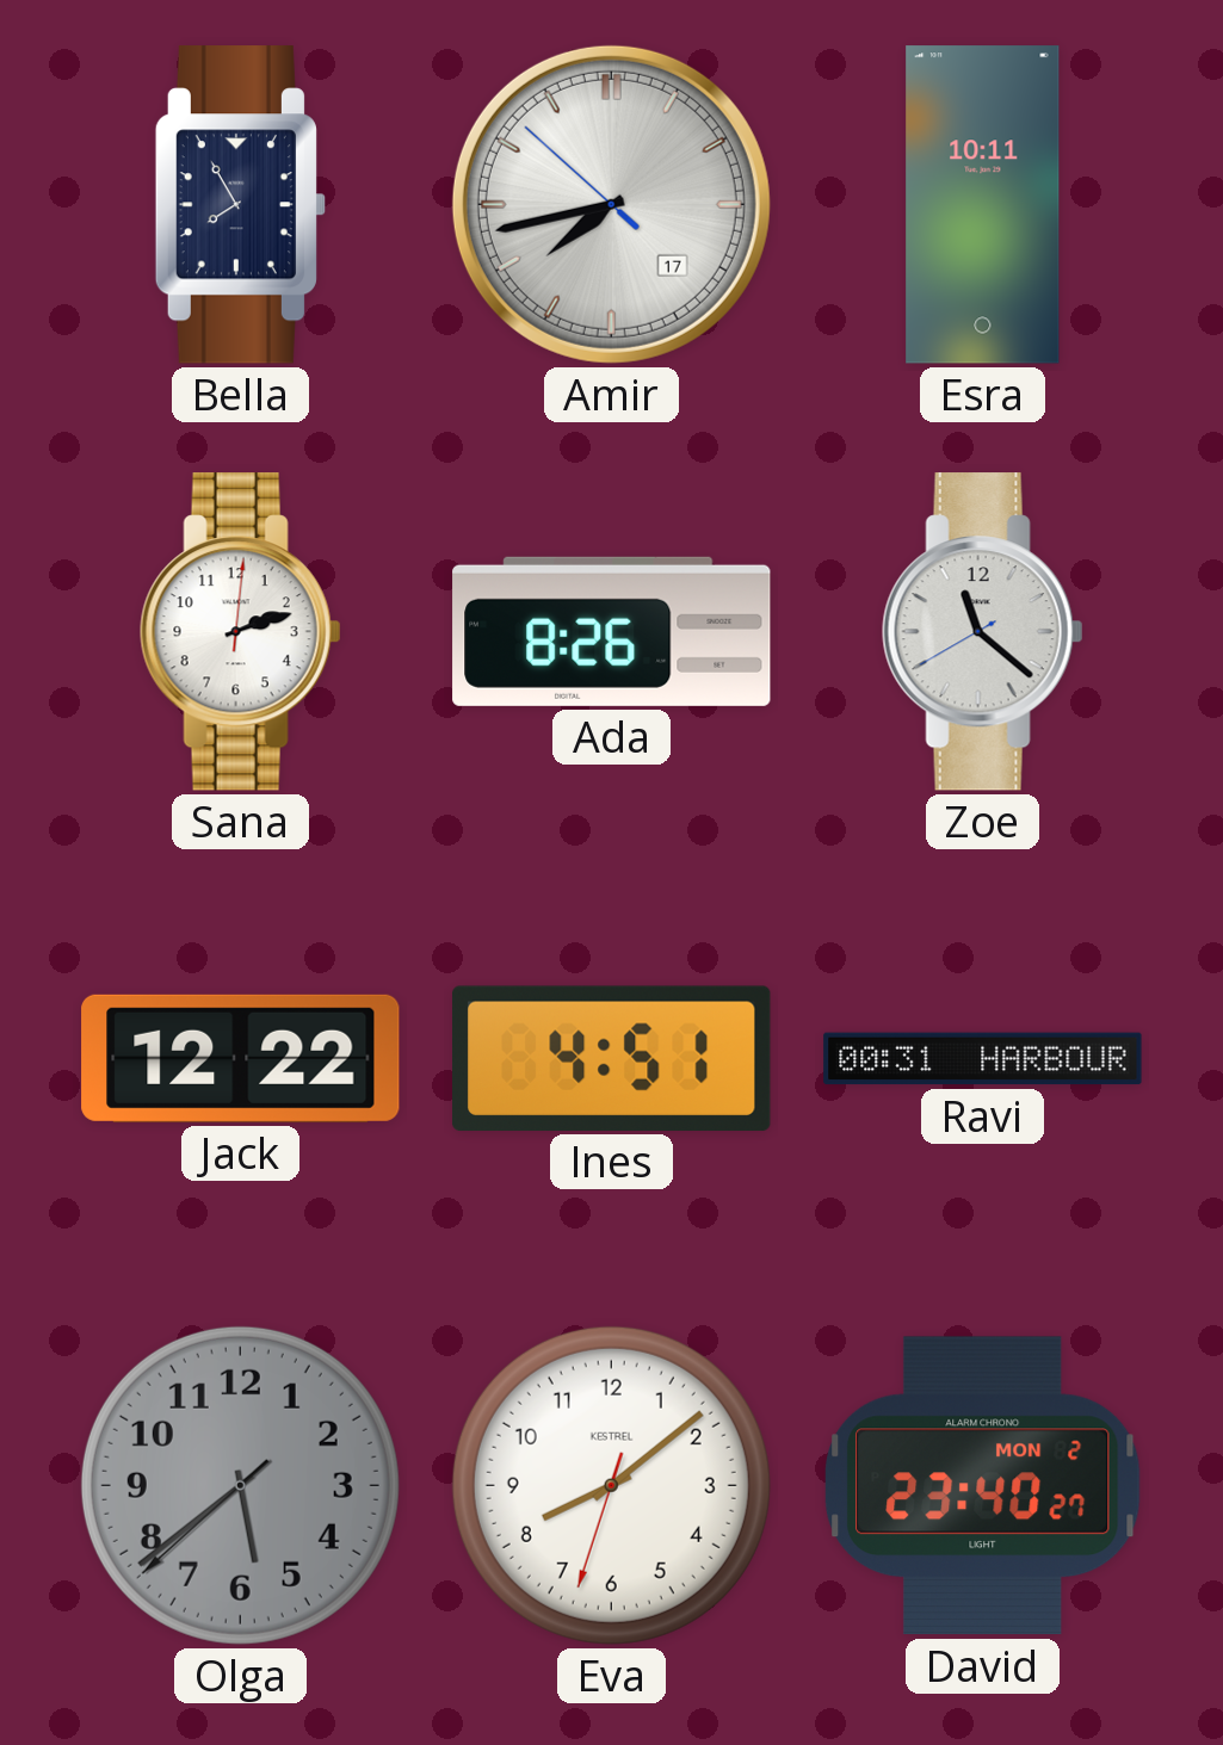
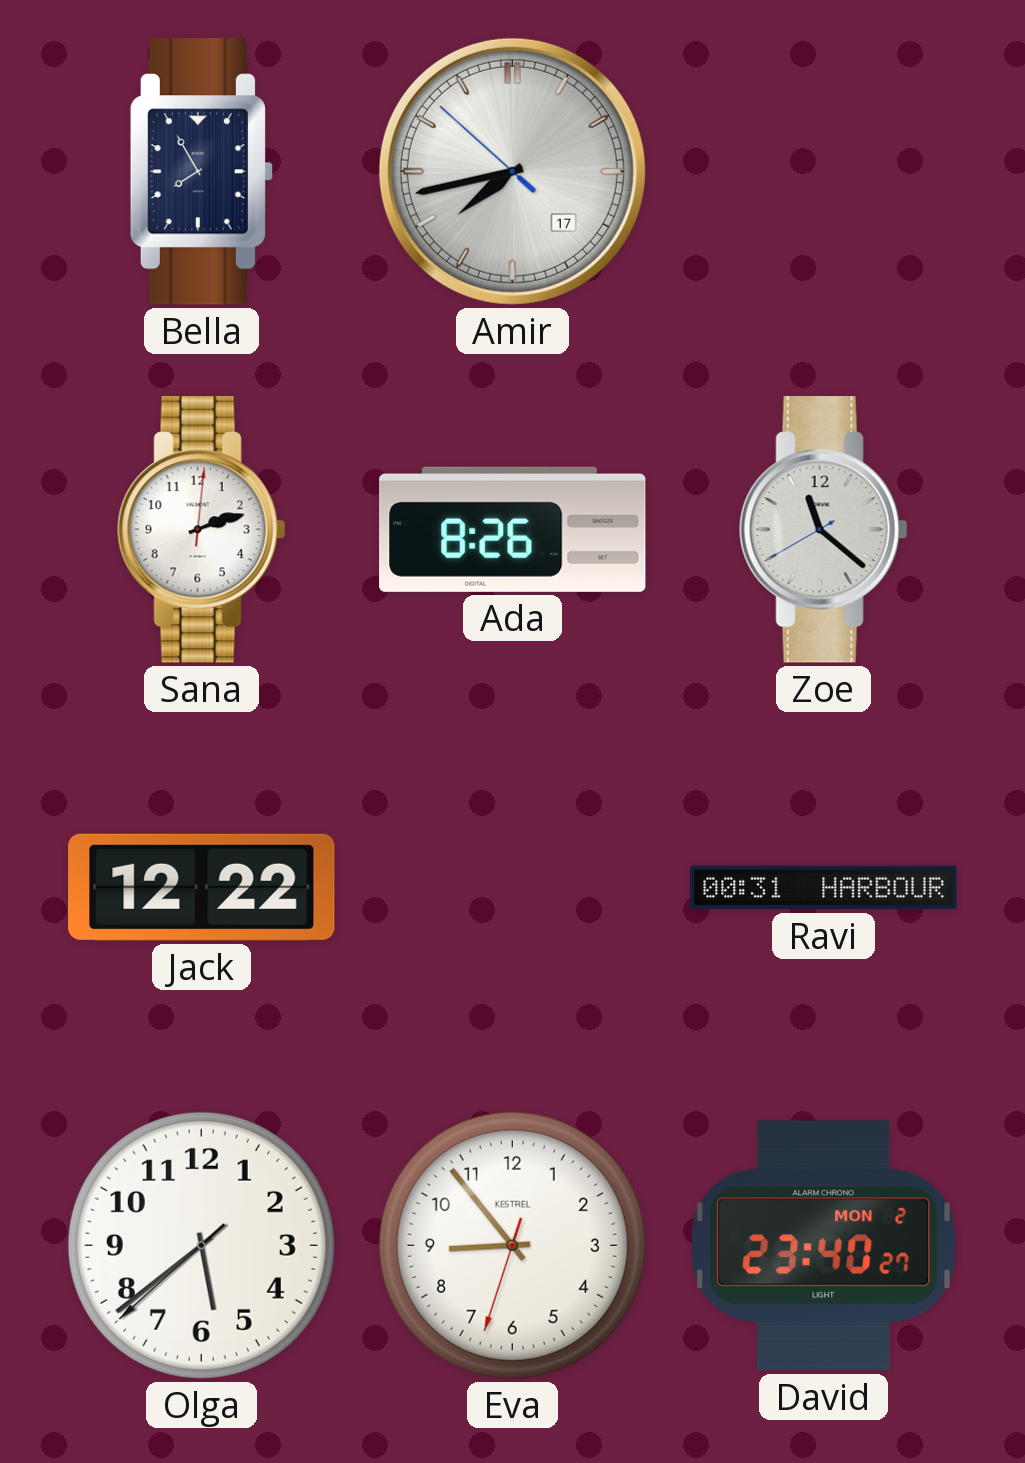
Esra: 10:11 -> none (983, 205)
Ines: 4:51 -> none (612, 1058)
Olga dial: grey -> white (201, 1245)
Eva: 8:08 -> 8:53 (512, 1245)
